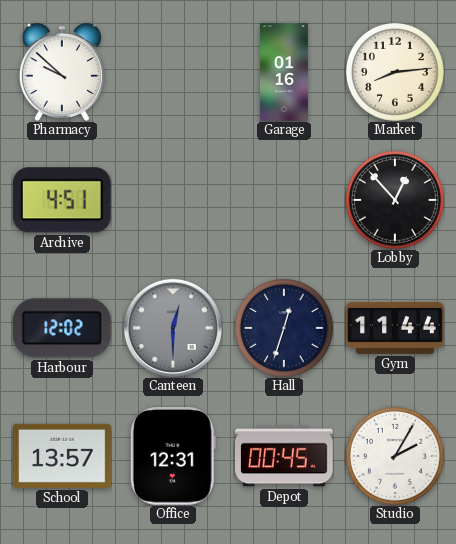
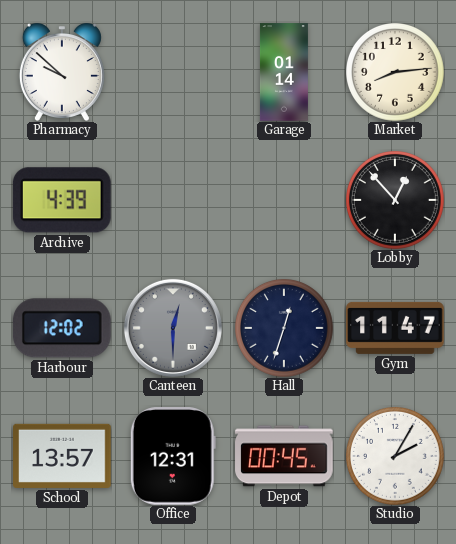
Garage: 01:16 -> 01:14 (284, 72)
Archive: 4:51 -> 4:39 (62, 200)
Gym: 11:44 -> 11:47 (395, 328)
